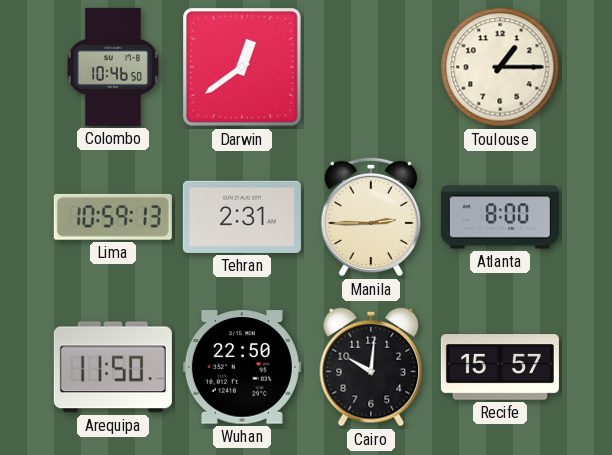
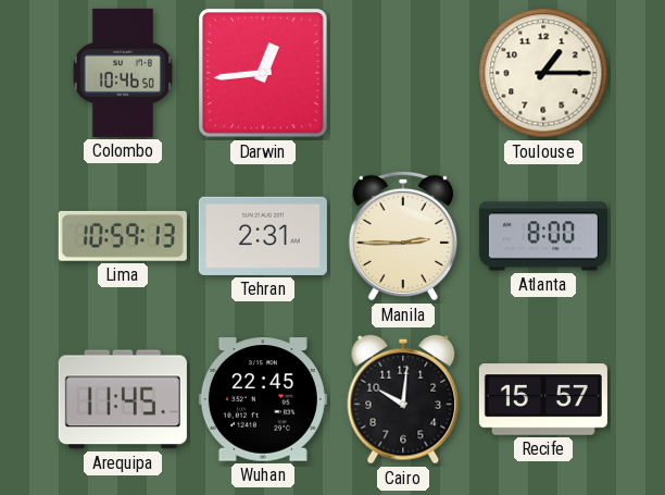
Darwin: 12:39 -> 12:44 (264, 74)
Arequipa: 11:50 -> 11:45 (123, 399)
Wuhan: 22:50 -> 22:45 (263, 399)
